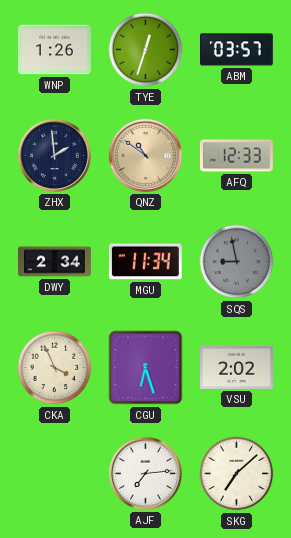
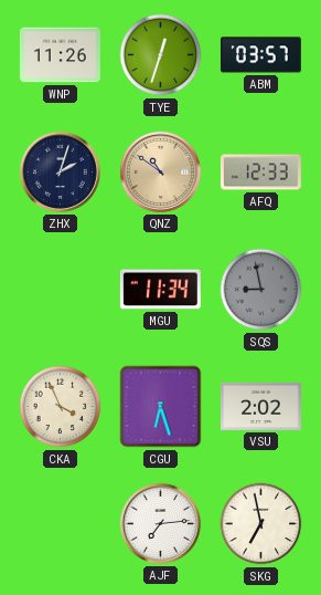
WNP: 1:26 -> 11:26 (60, 55)
ZHX: 1:59 -> 2:03 (60, 171)
DWY: 2:34 -> none (55, 262)
SKG: 7:08 -> 6:58 (261, 524)
